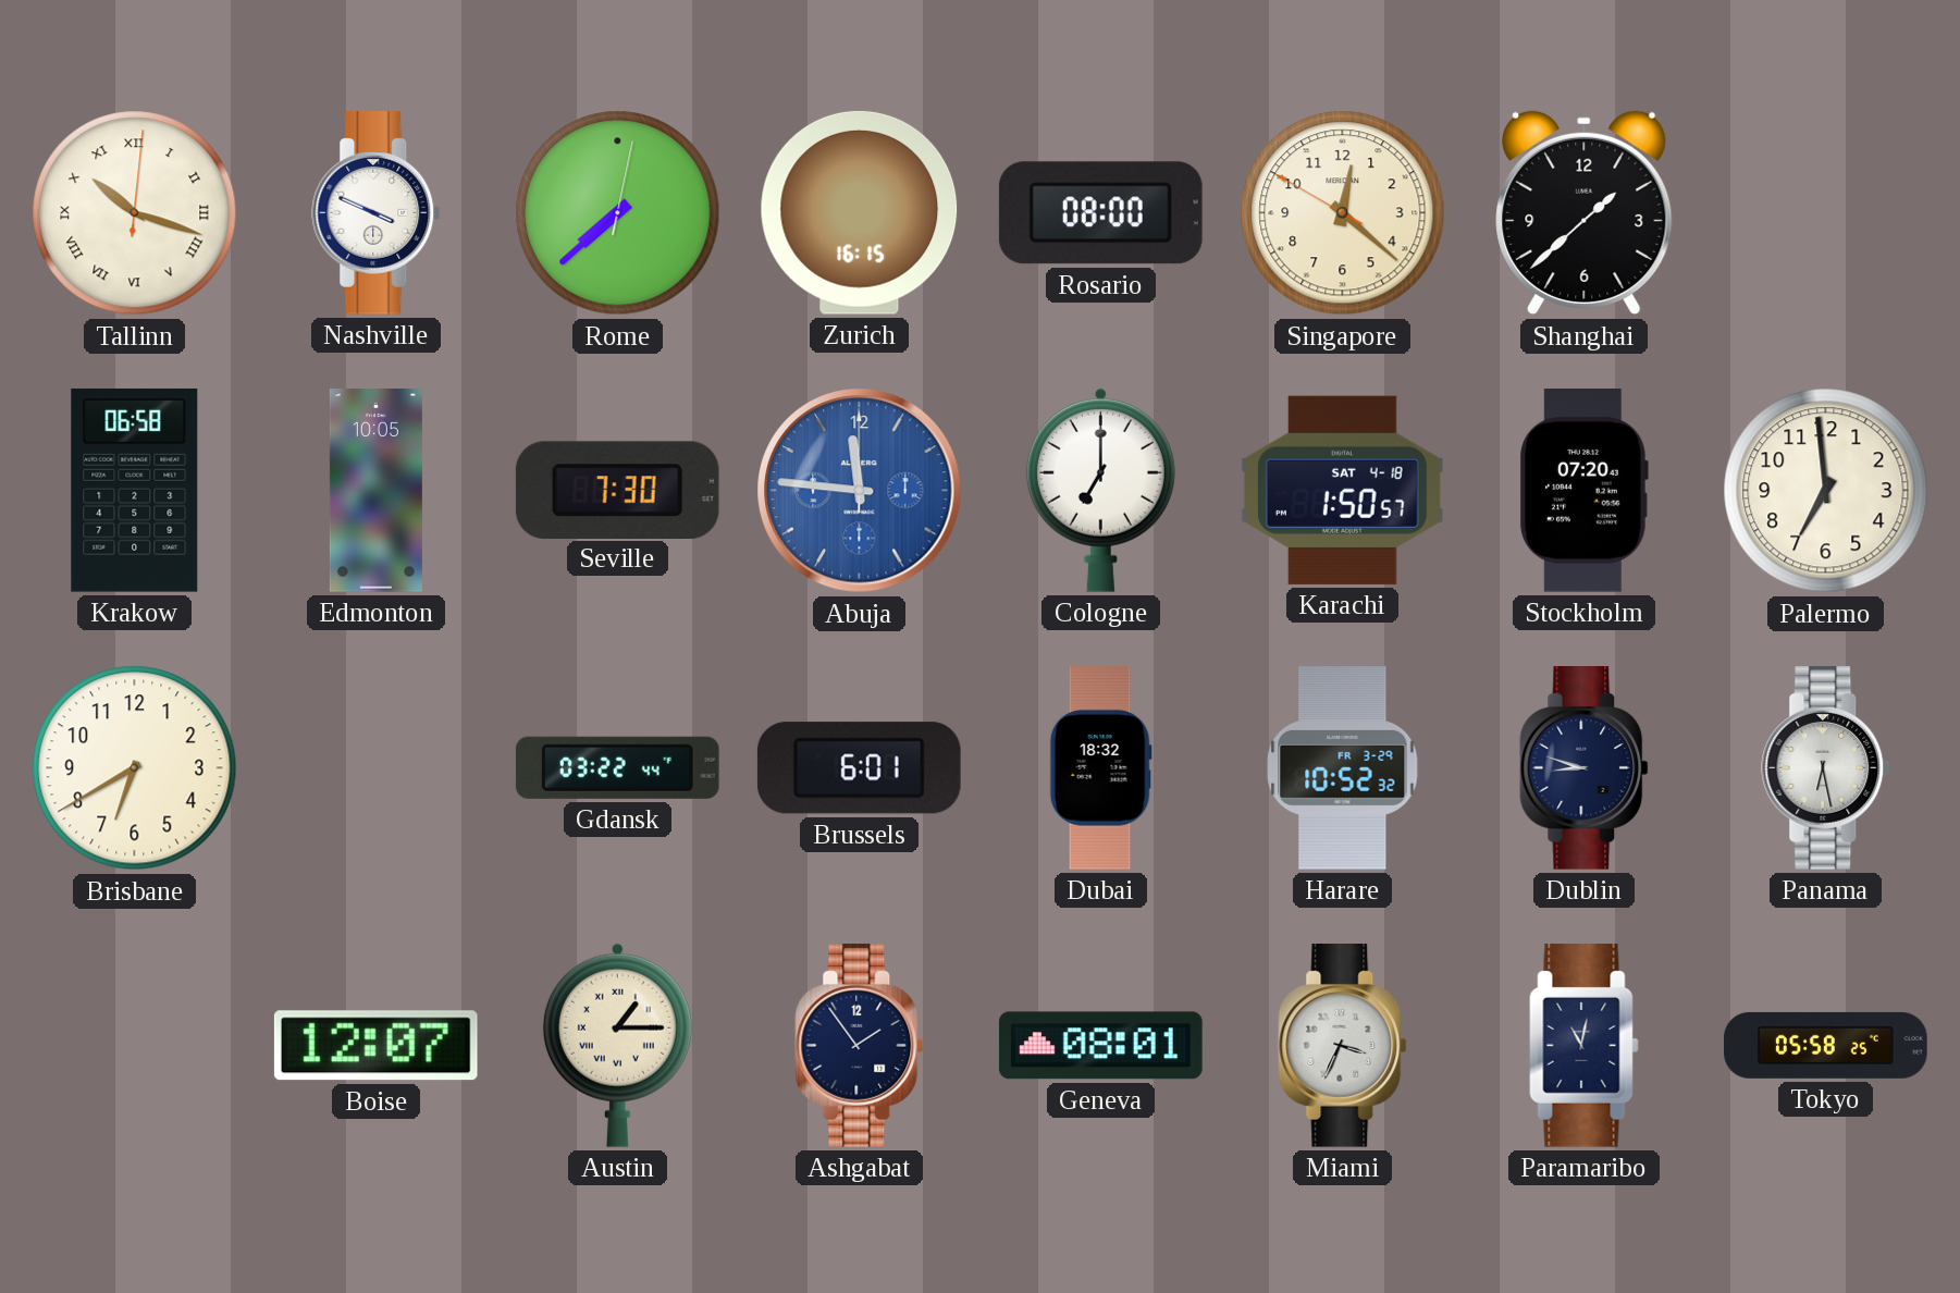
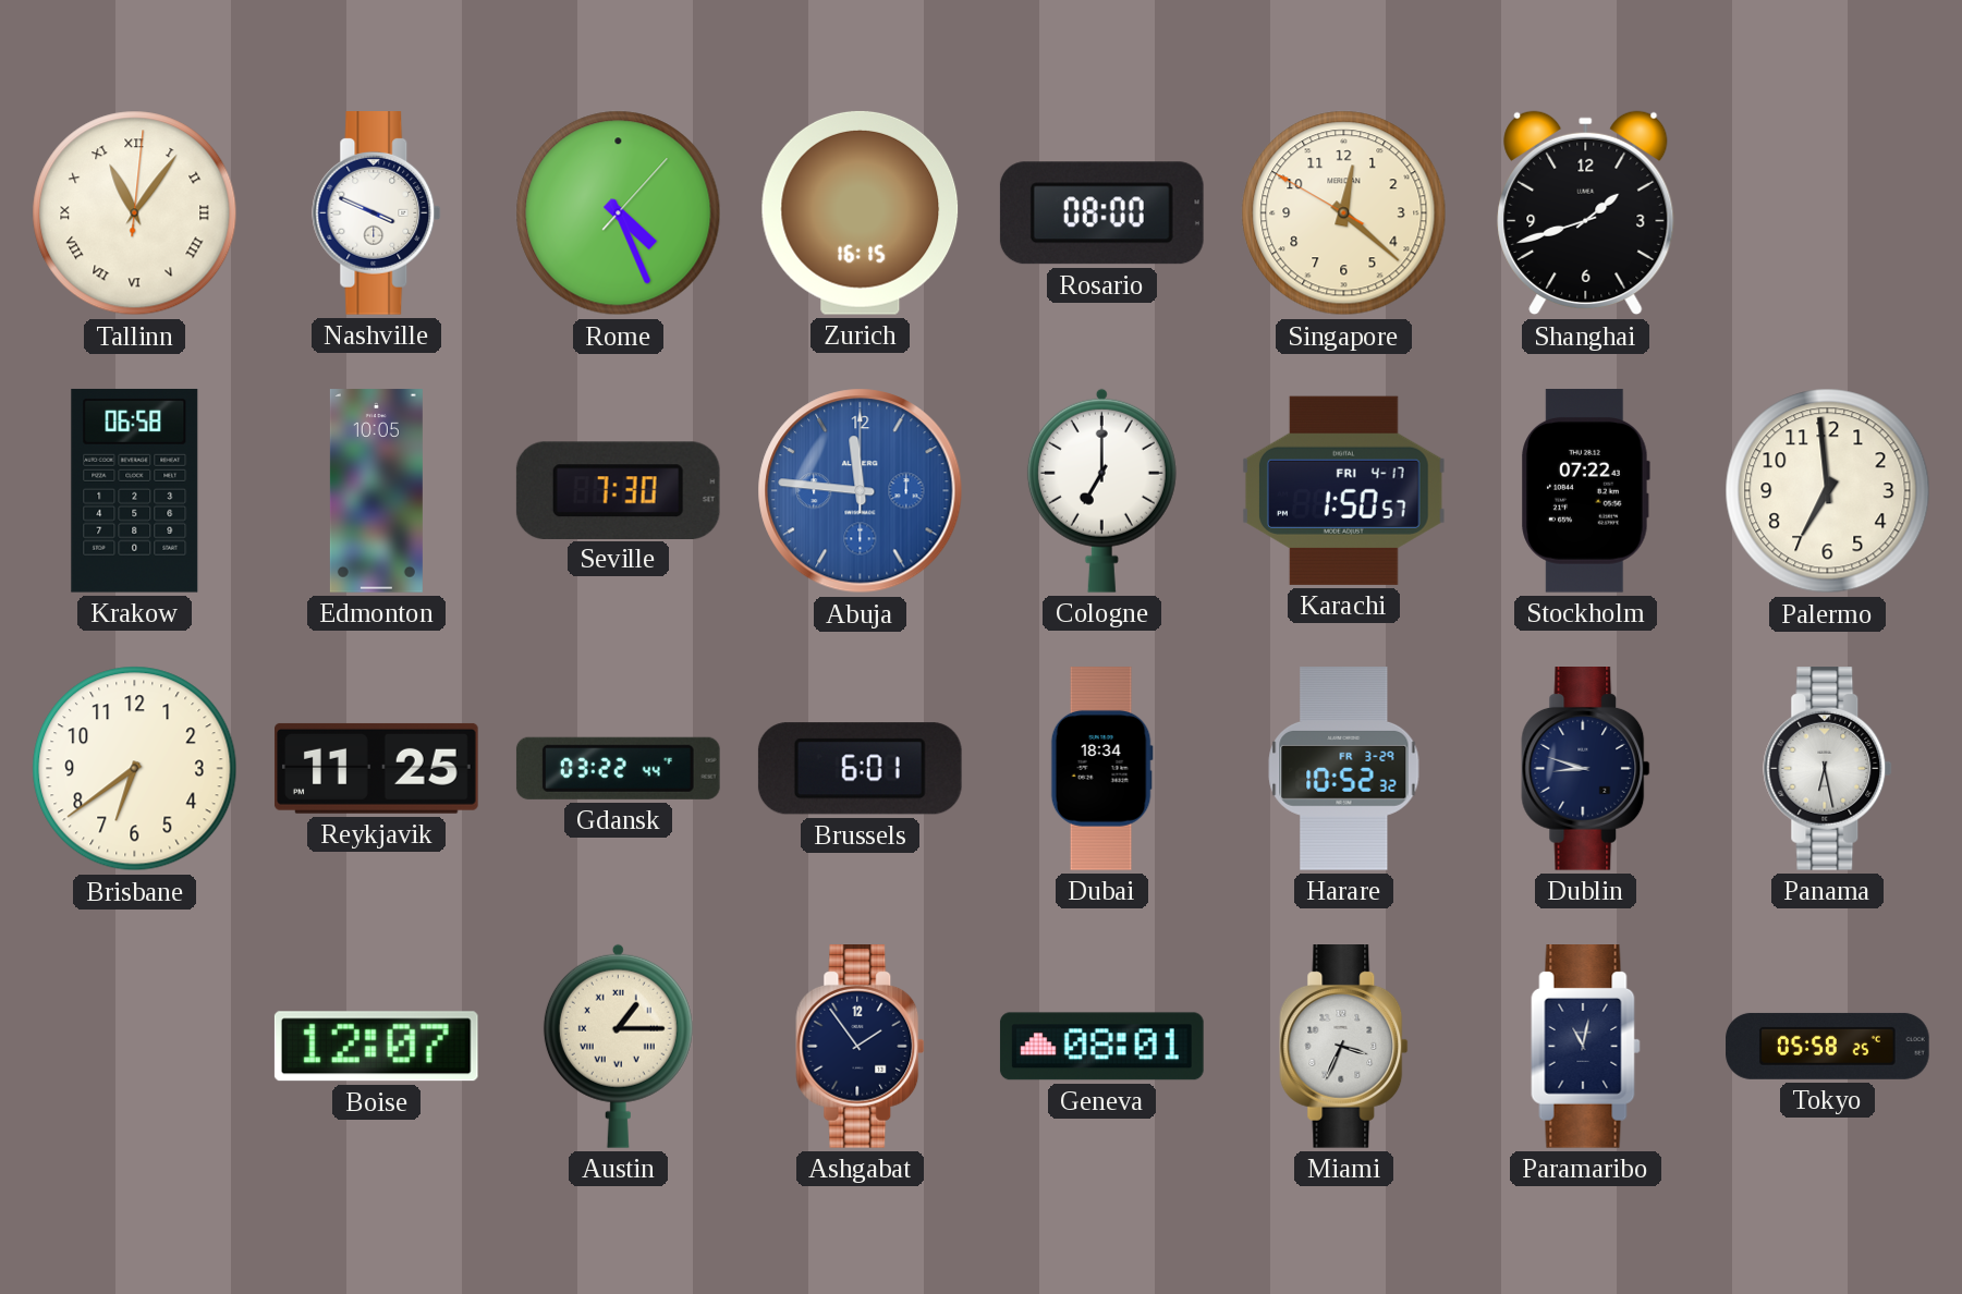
Tallinn: 10:18 -> 11:06 (135, 213)
Rome: 7:38 -> 4:26 (619, 213)
Shanghai: 1:38 -> 1:42 (1586, 213)
Karachi date: SAT 4-18 -> FRI 4-17 (1343, 490)
Stockholm: 07:20 -> 07:22 (1585, 491)
Brisbane: 6:40 -> 6:39 (135, 769)
Reykjavik: none -> 11:25 (377, 768)
Dubai: 18:32 -> 18:34 (1101, 769)
